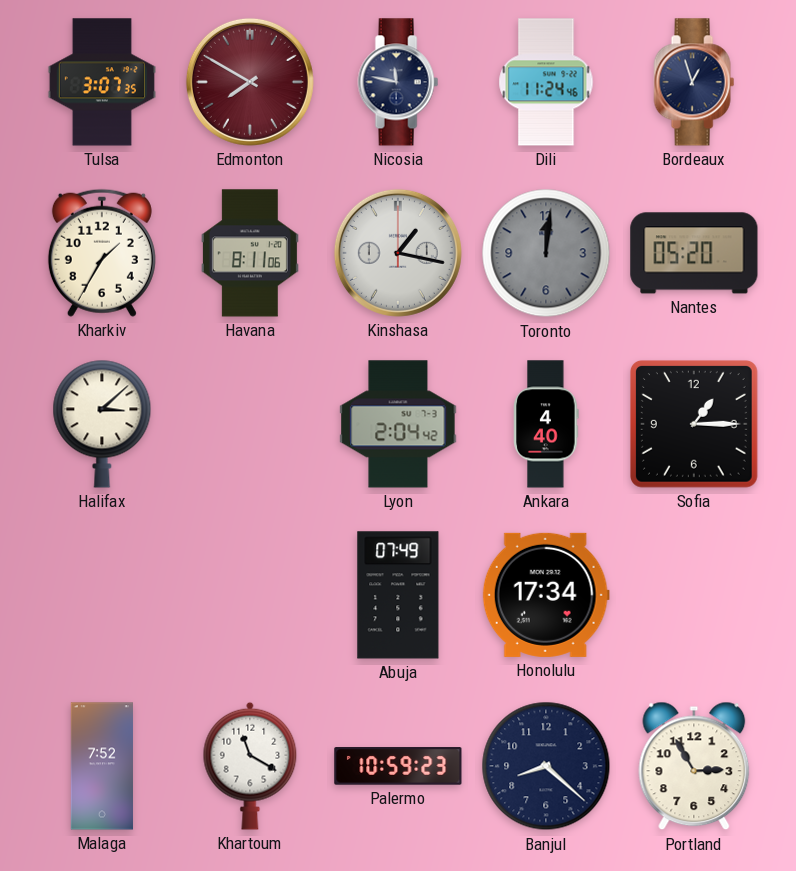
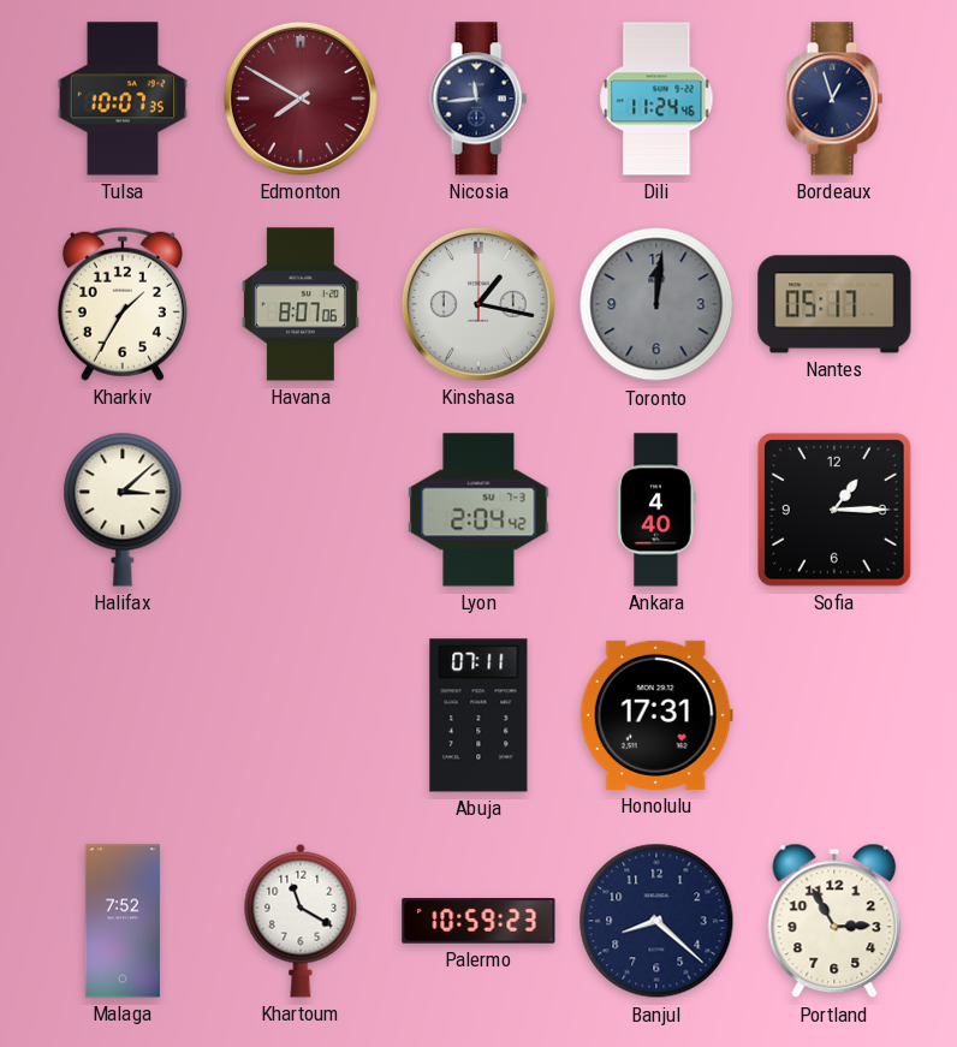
Tulsa: 3:07 -> 10:07 (123, 99)
Nicosia: 11:47 -> 11:44 (478, 99)
Havana: 8:11 -> 8:07 (301, 304)
Nantes: 05:20 -> 05:17 (834, 304)
Abuja: 07:49 -> 07:11 (478, 715)
Honolulu: 17:34 -> 17:31 (656, 715)
